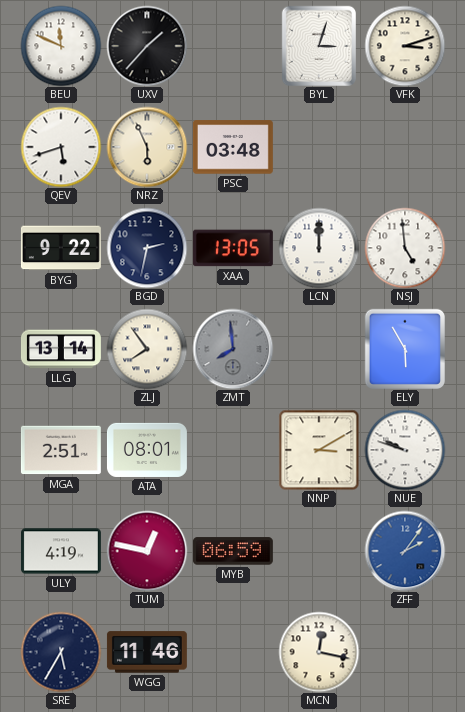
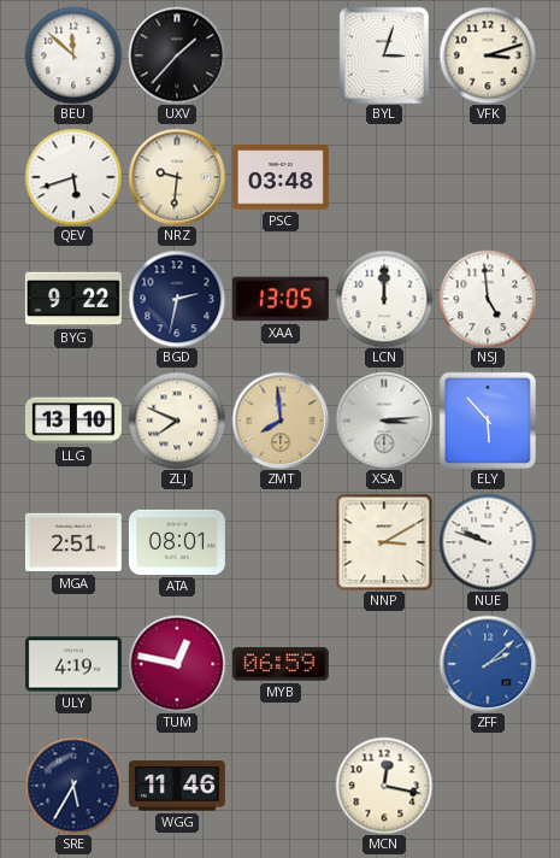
BEU: 11:49 -> 11:52 (73, 55)
NRZ: 5:56 -> 9:31 (177, 177)
LLG: 13:14 -> 13:10 (73, 421)
ZLJ: 7:54 -> 7:49 (177, 421)
ZMT dial: grey -> champagne (281, 421)
XSA: none -> 3:14 (384, 421)
ELY: 5:55 -> 5:53 (488, 421)
ZFF: 2:06 -> 2:08 (488, 664)
